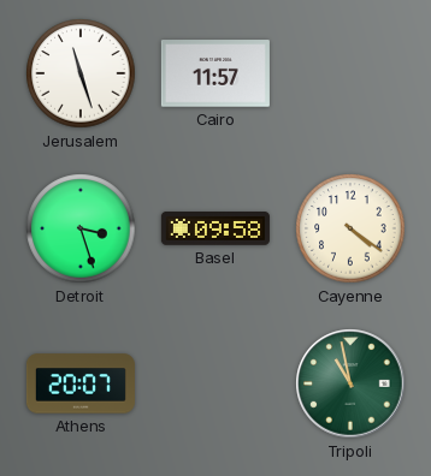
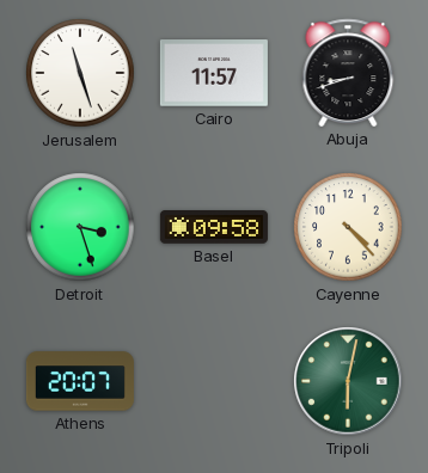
Abuja: none -> 8:42 (348, 73)
Cayenne: 4:21 -> 4:23 (348, 227)
Tripoli: 10:58 -> 6:02 (348, 381)
